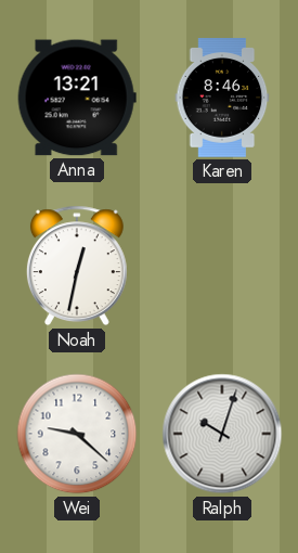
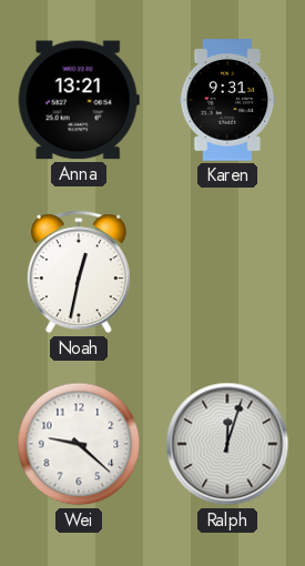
Karen: 8:46 -> 9:31 (227, 100)
Ralph: 10:03 -> 12:03 (227, 444)
